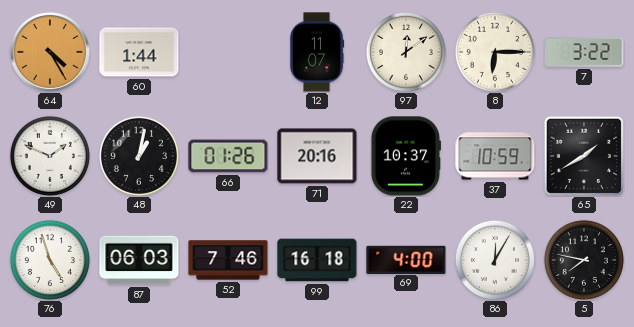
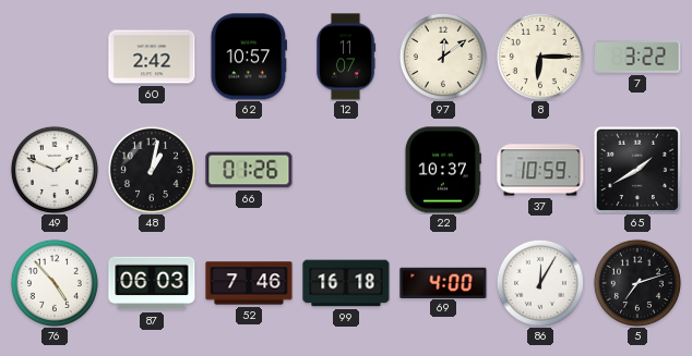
64: 4:25 -> none (51, 53)
60: 1:44 -> 2:42 (152, 57)
62: none -> 10:57 (249, 57)
71: 20:16 -> none (317, 156)
76: 4:57 -> 4:53 (55, 283)
5: 7:47 -> 7:12 (637, 283)
